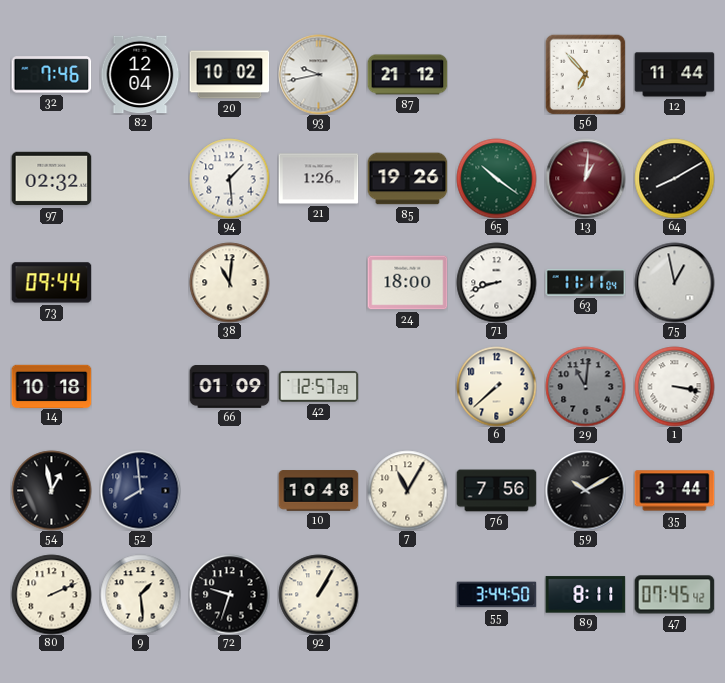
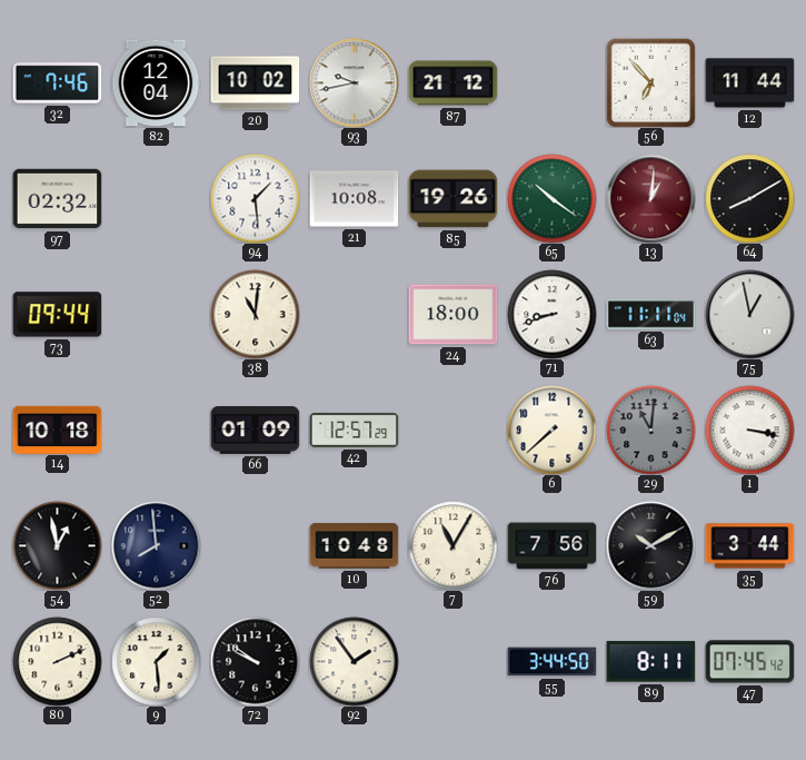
21: 1:26 -> 10:08 (354, 199)
72: 9:33 -> 9:51 (255, 661)
92: 1:05 -> 1:54 (354, 661)
